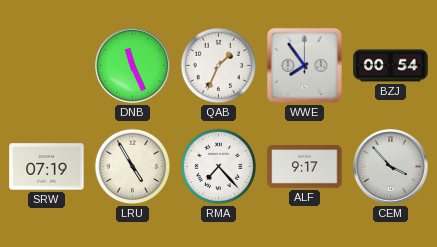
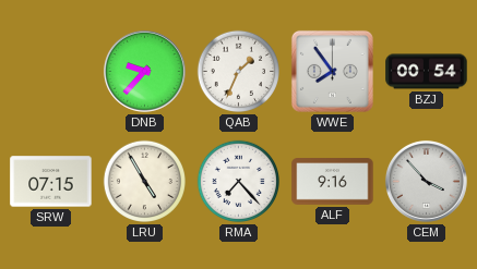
DNB: 11:26 -> 9:37 (144, 71)
SRW: 07:19 -> 07:15 (51, 182)
ALF: 9:17 -> 9:16 (333, 182)
